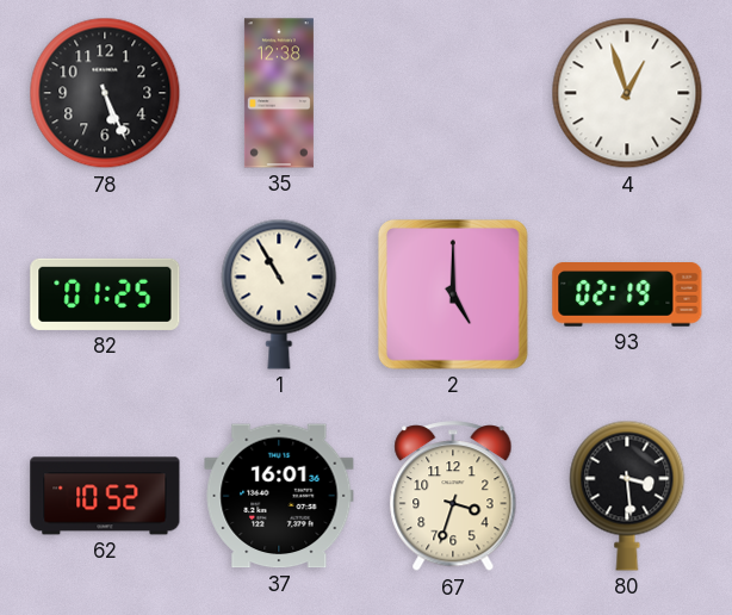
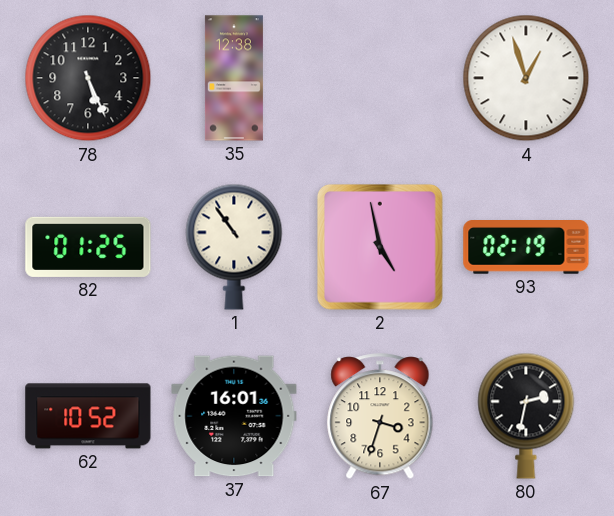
1: 10:55 -> 10:54 (234, 247)
2: 5:00 -> 4:58 (381, 248)
80: 3:29 -> 2:32 (526, 416)
